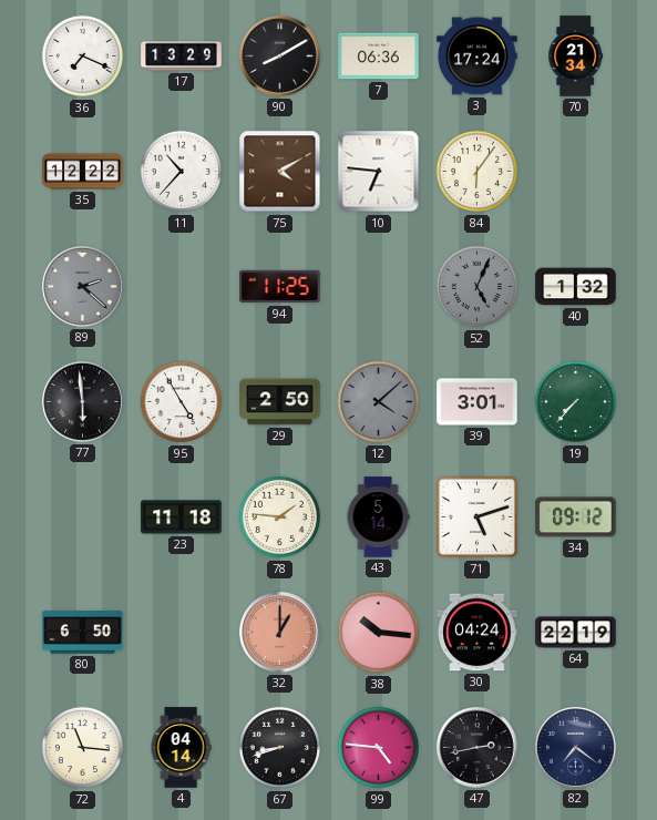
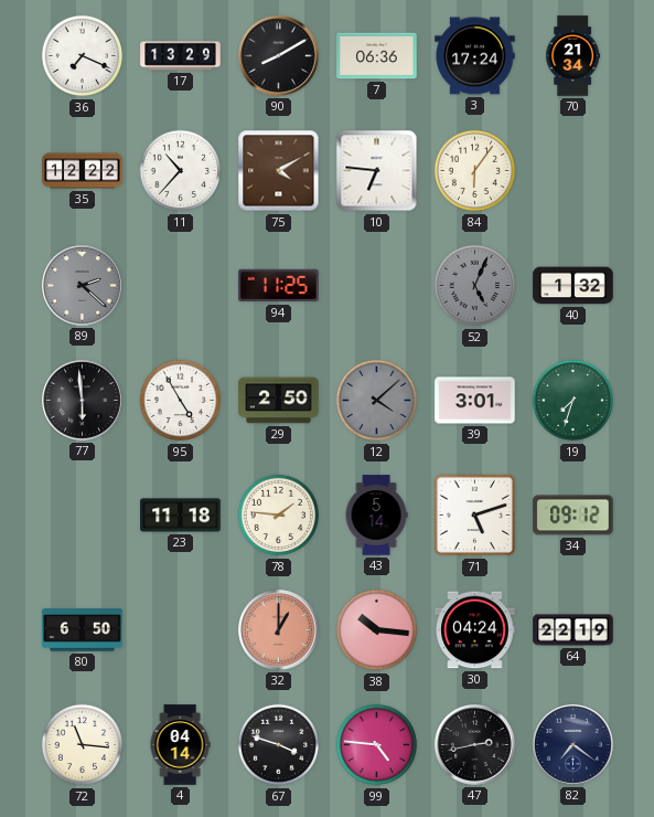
19: 7:37 -> 7:33 (573, 401)
67: 8:42 -> 3:48 (279, 745)
